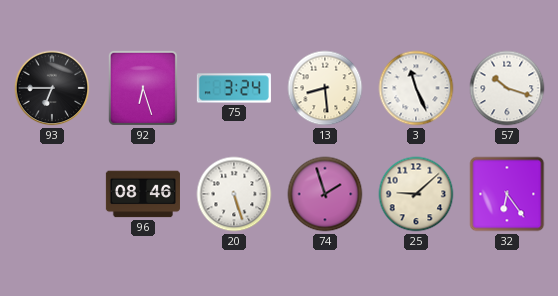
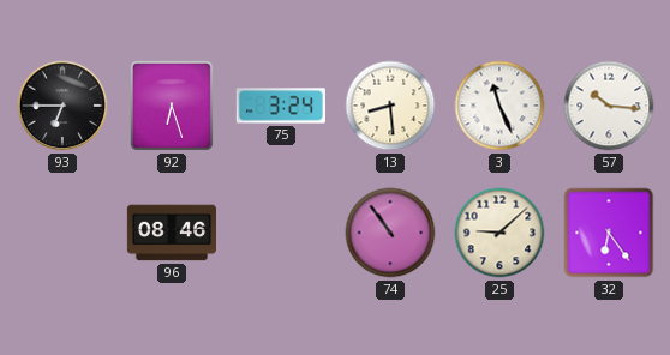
57: 10:18 -> 10:16 (609, 106)
20: 5:27 -> none (234, 194)
74: 1:57 -> 10:54 (390, 233)
